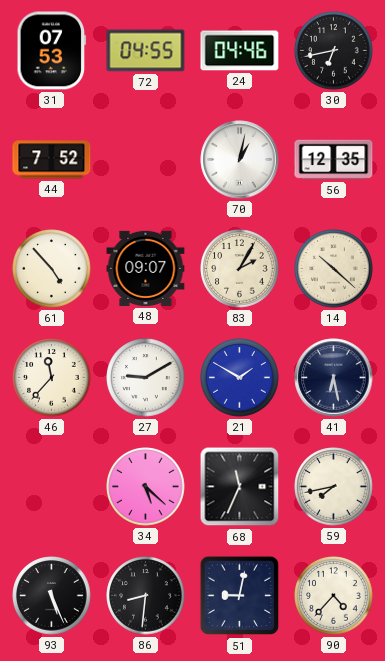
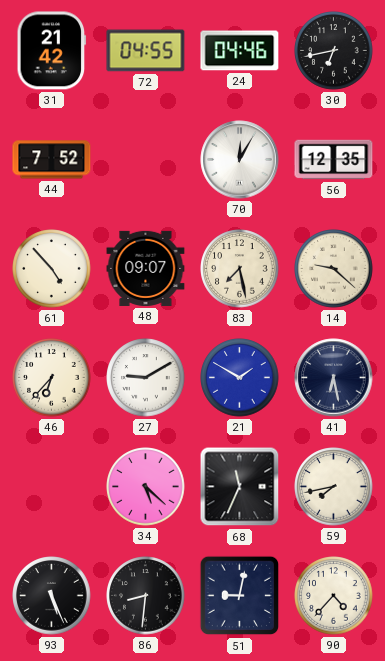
31: 07:53 -> 21:42 (52, 51)
70: 1:02 -> 12:05 (240, 160)
83: 2:05 -> 7:28 (240, 269)
14: 10:22 -> 9:22 (334, 269)
46: 11:37 -> 6:37 (52, 378)
